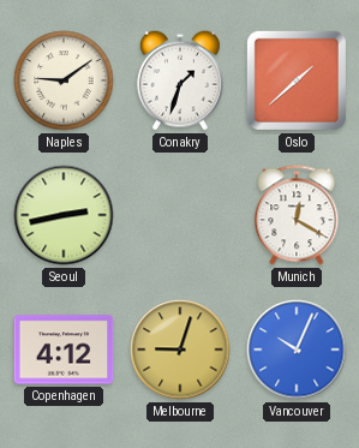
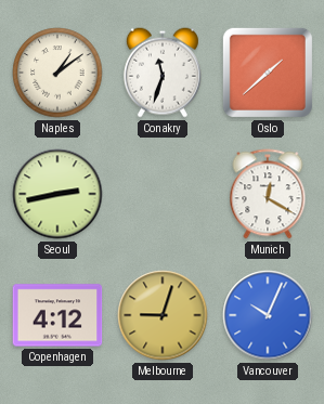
Naples: 9:09 -> 1:09 (57, 73)
Conakry: 1:33 -> 11:33 (163, 73)
